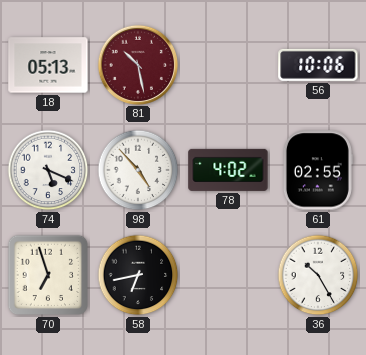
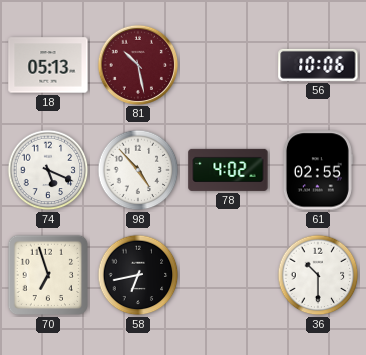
36: 10:25 -> 10:30 (318, 275)
